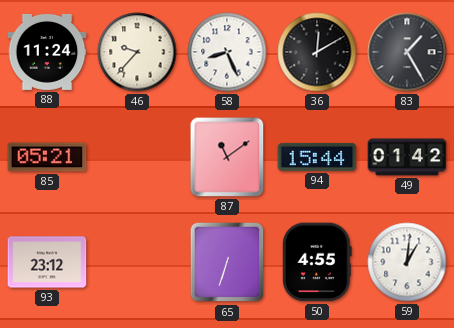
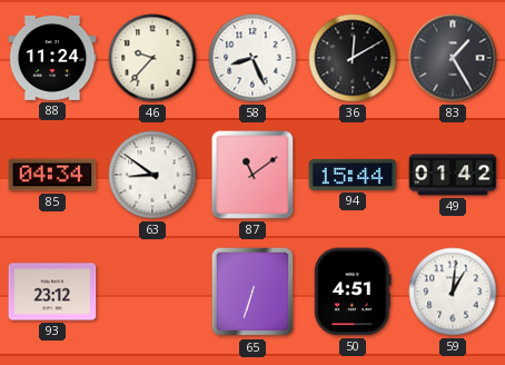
85: 05:21 -> 04:34 (52, 175)
63: none -> 8:51 (152, 175)
50: 4:55 -> 4:51 (353, 292)
